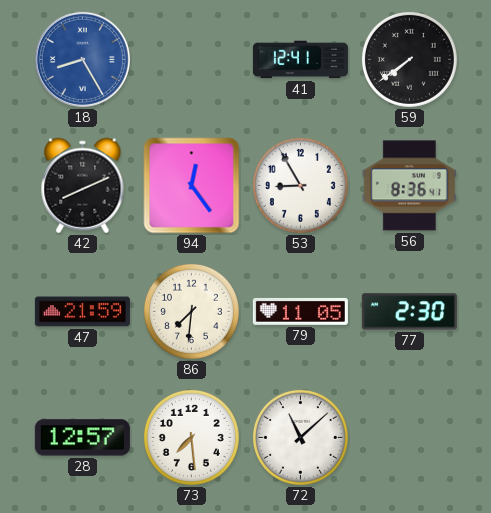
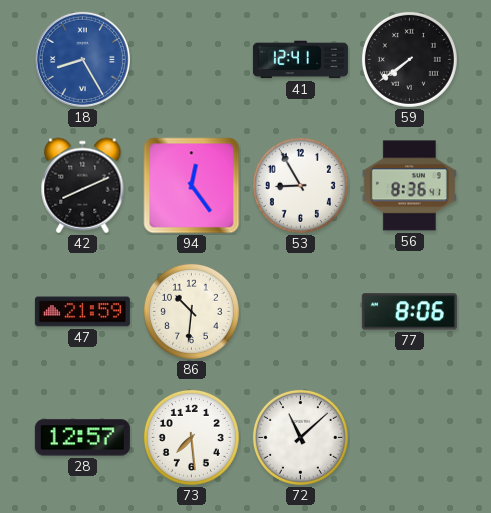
86: 7:31 -> 10:31 (191, 311)
79: 11:05 -> none (300, 311)
77: 2:30 -> 8:06 (409, 312)
